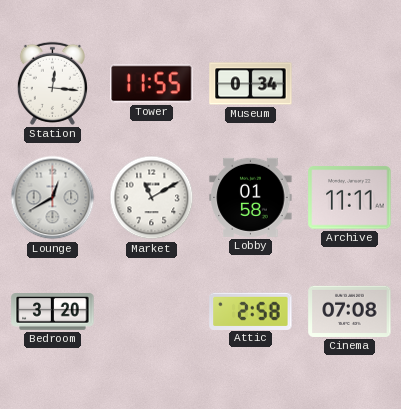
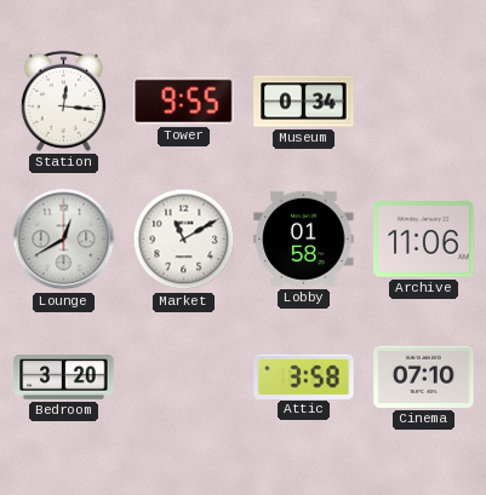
Tower: 11:55 -> 9:55 (184, 102)
Archive: 11:11 -> 11:06 (424, 240)
Attic: 2:58 -> 3:58 (304, 376)
Cinema: 07:08 -> 07:10 (424, 376)
